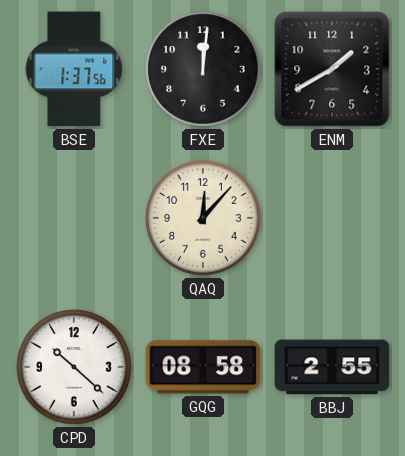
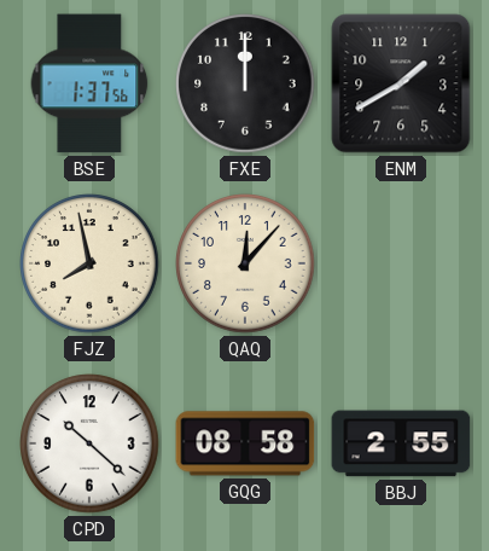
FXE: 12:01 -> 12:00 (245, 83)
FJZ: none -> 7:58 (89, 263)
